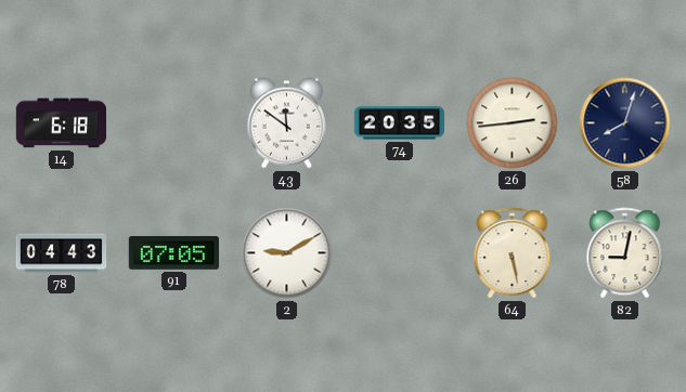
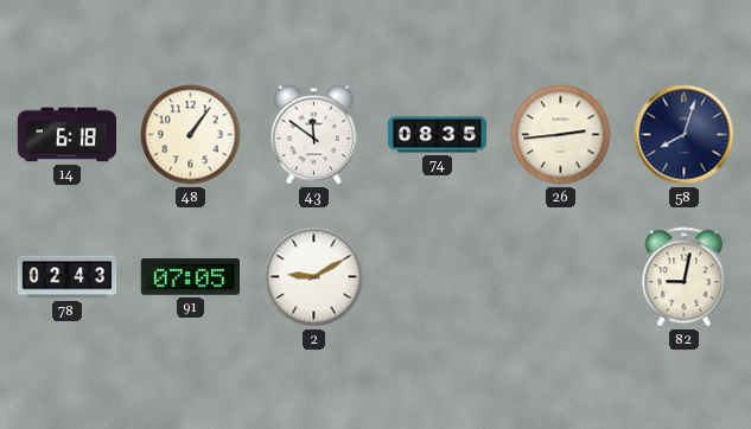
48: none -> 1:06 (191, 135)
74: 20:35 -> 08:35 (438, 135)
78: 04:43 -> 02:43 (68, 277)
64: 5:28 -> none (513, 253)
